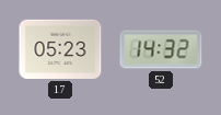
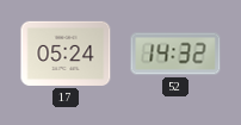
17: 05:23 -> 05:24 (66, 54)
